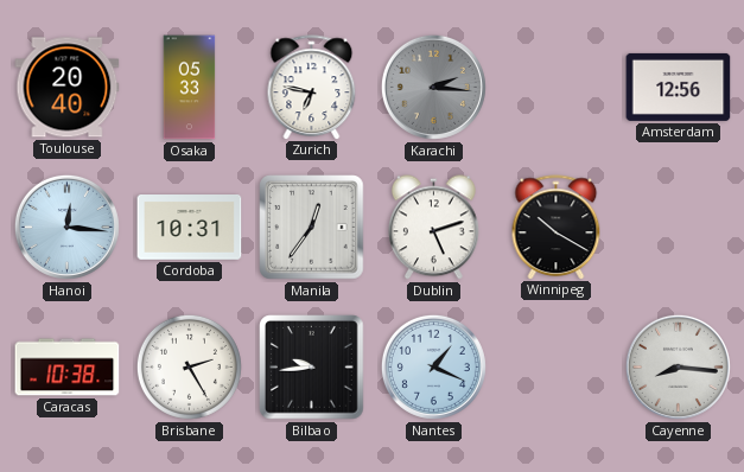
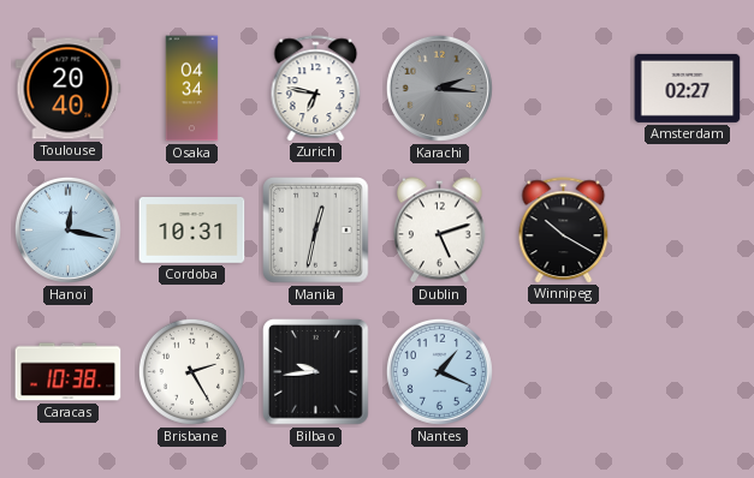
Osaka: 05:33 -> 04:34 (192, 89)
Amsterdam: 12:56 -> 02:27 (688, 88)
Hanoi: 12:16 -> 12:17 (67, 229)
Manila: 12:36 -> 12:32 (316, 231)
Cayenne: 8:16 -> none (678, 366)
